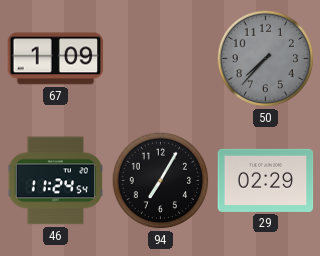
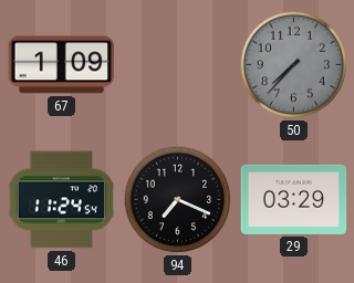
94: 7:05 -> 7:19 (178, 200)
29: 02:29 -> 03:29 (294, 199)
